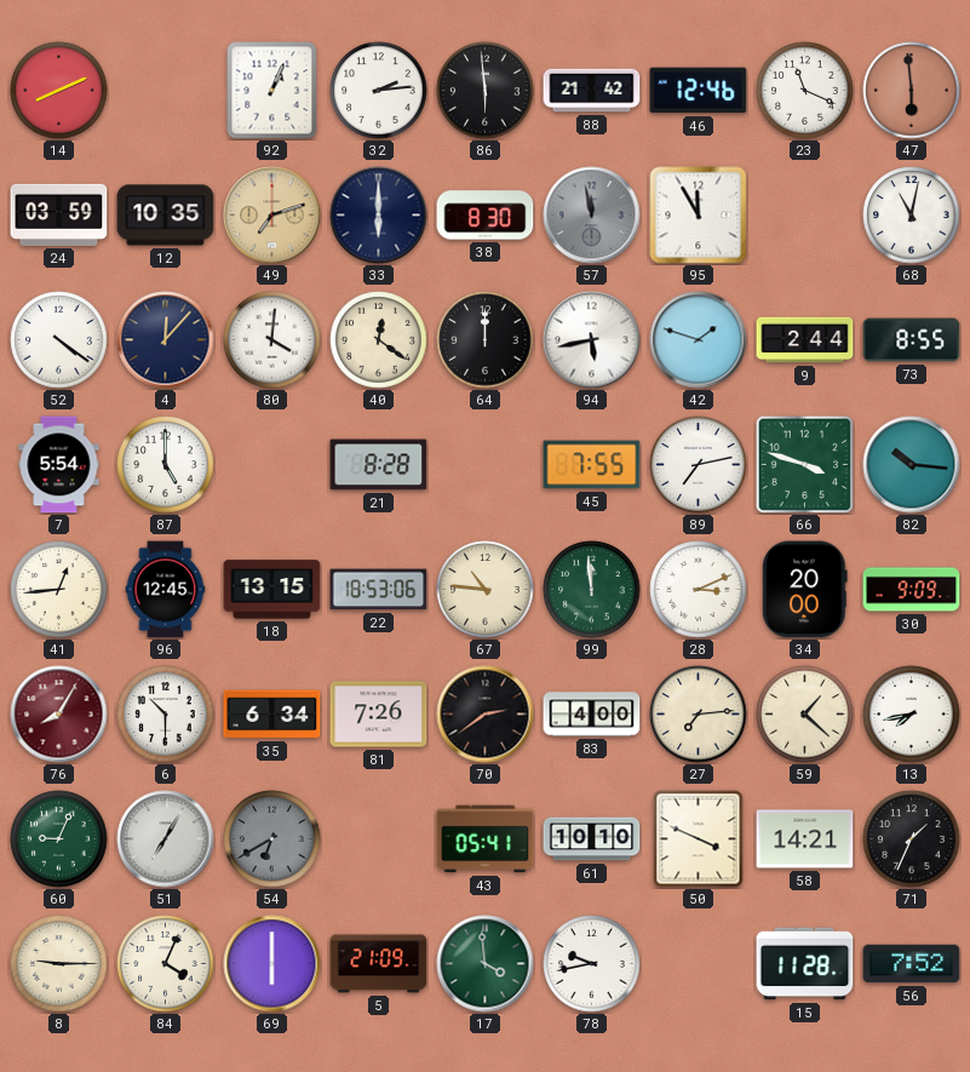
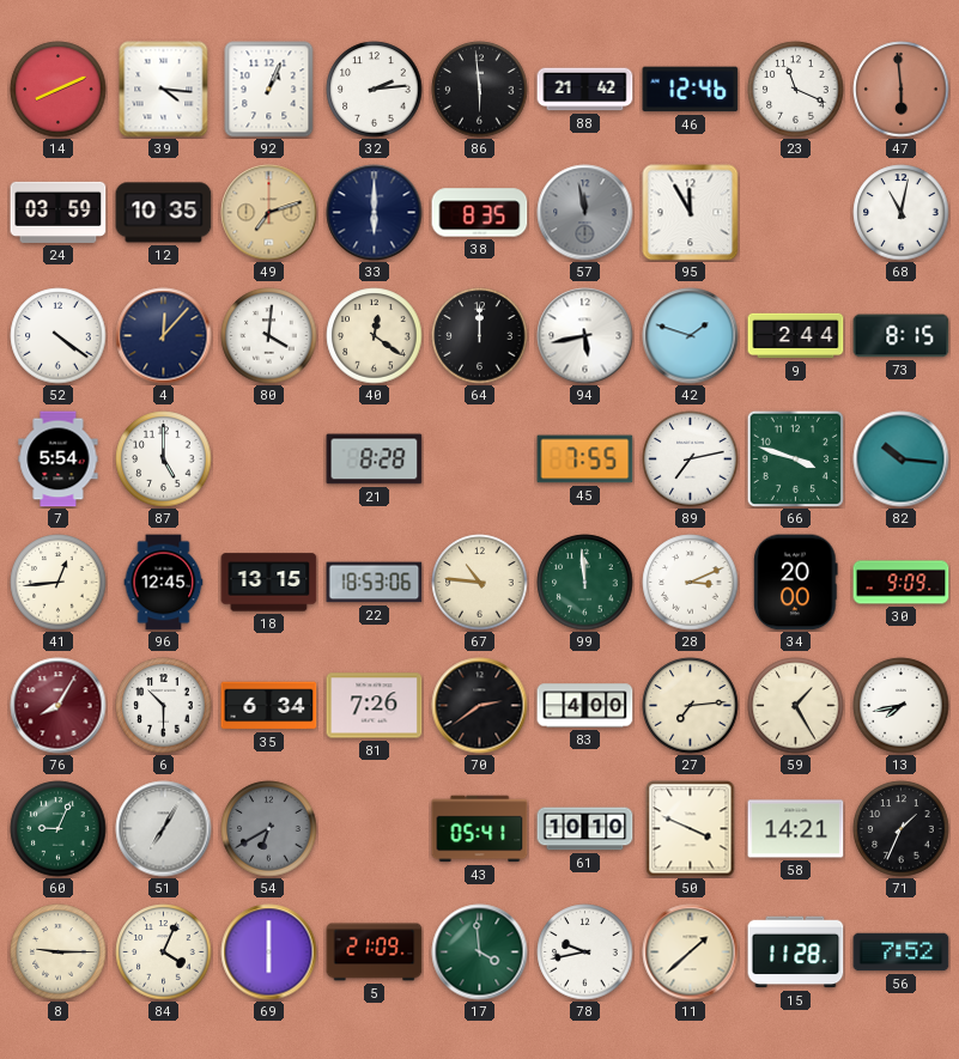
39: none -> 4:16 (164, 90)
38: 8:30 -> 8:35 (480, 213)
73: 8:55 -> 8:15 (902, 336)
59: 1:22 -> 1:25 (796, 706)
11: none -> 1:38 (691, 953)
